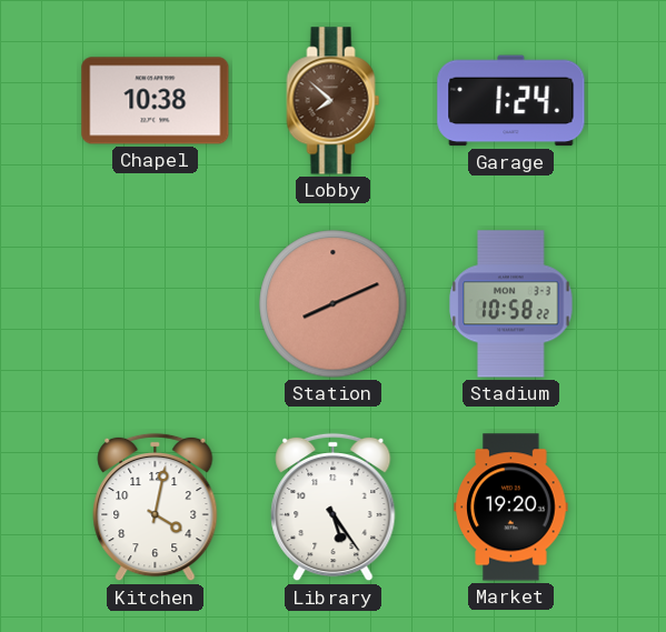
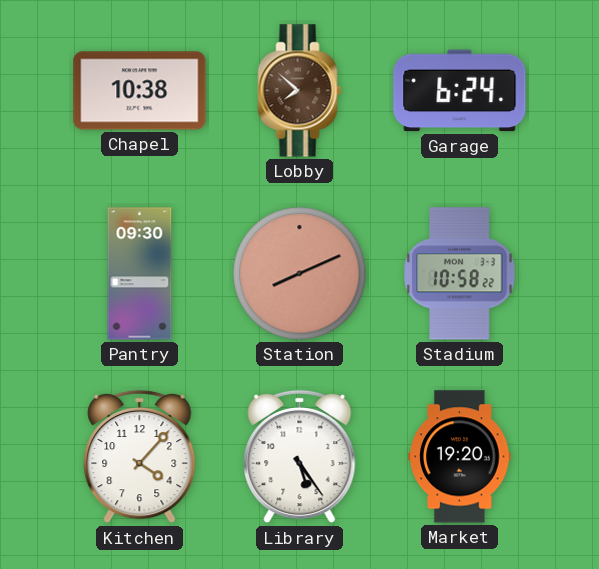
Garage: 1:24 -> 6:24 (460, 91)
Pantry: none -> 09:30 (140, 274)
Kitchen: 4:02 -> 4:07 (140, 457)
